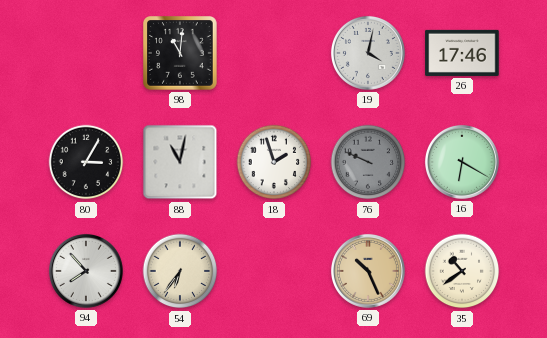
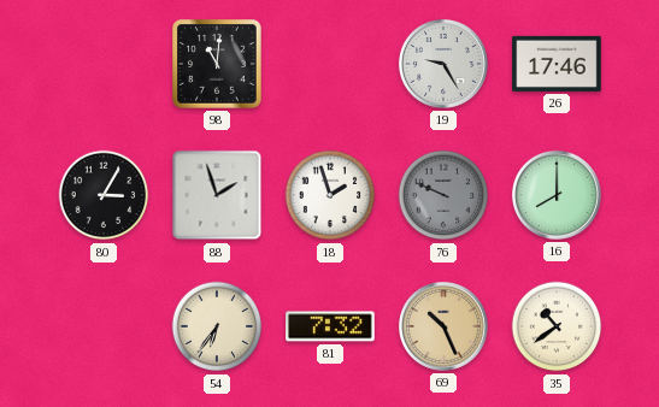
19: 4:02 -> 9:25 (443, 64)
88: 11:02 -> 1:57 (217, 195)
16: 6:20 -> 8:00 (557, 195)
94: 7:53 -> none (86, 271)
81: none -> 7:32 (330, 326)
